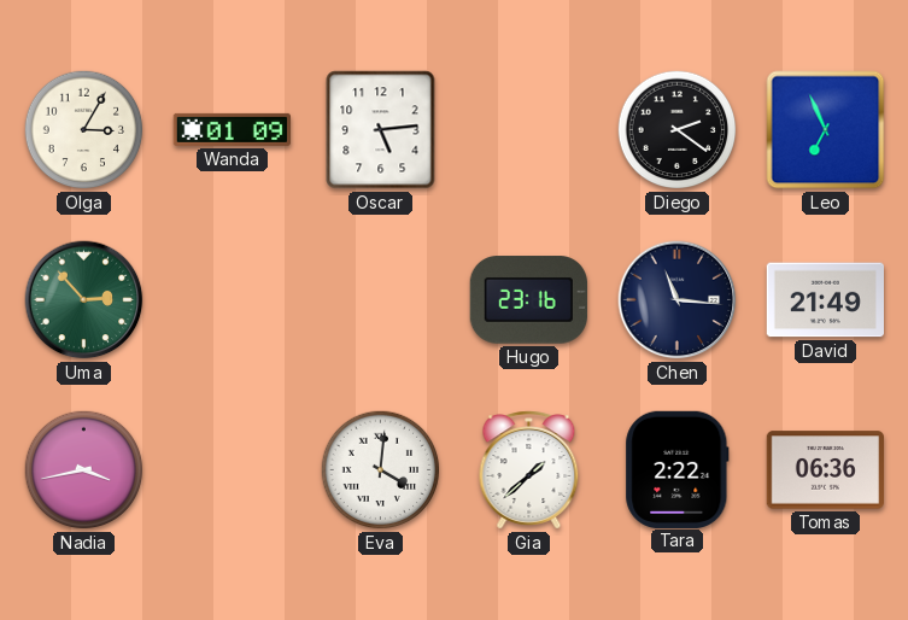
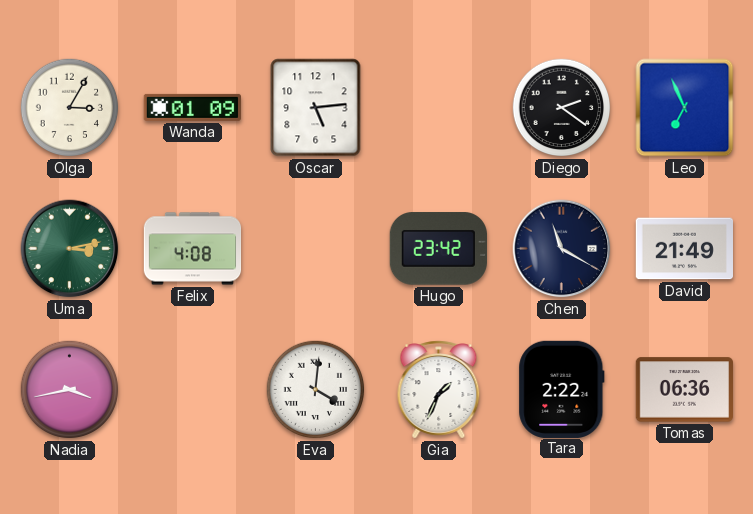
Uma: 2:53 -> 3:13 (70, 249)
Felix: none -> 4:08 (193, 249)
Hugo: 23:16 -> 23:42 (438, 249)
Chen: 11:16 -> 11:20 (562, 249)
Gia: 1:38 -> 1:34 (439, 390)
